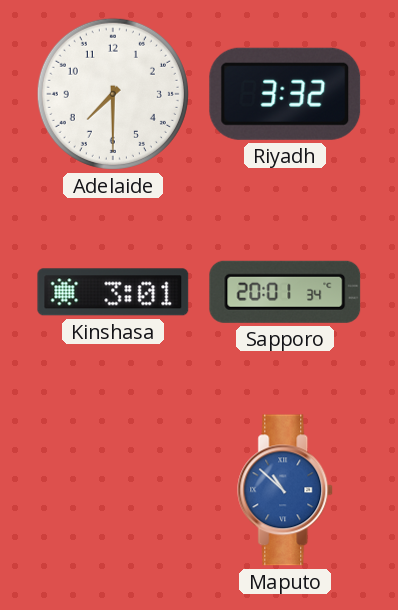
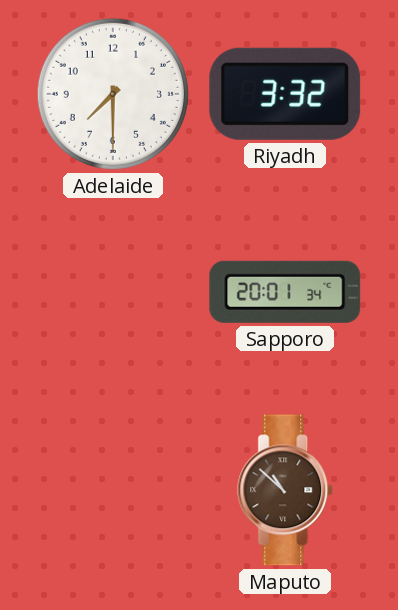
Kinshasa: 3:01 -> none (113, 292)
Maputo dial: blue -> brown (286, 490)
